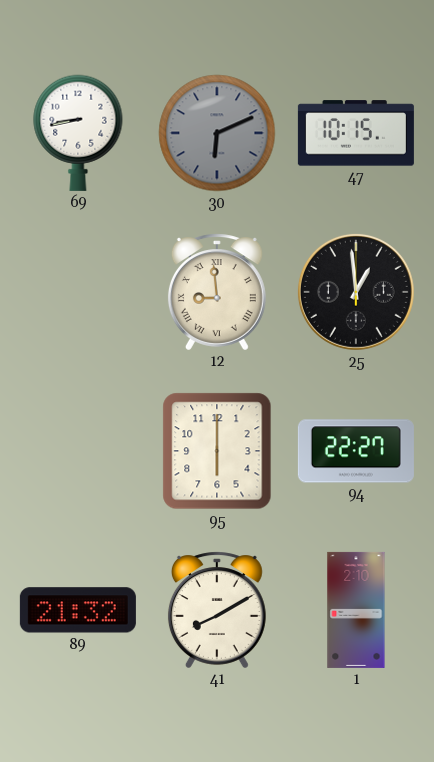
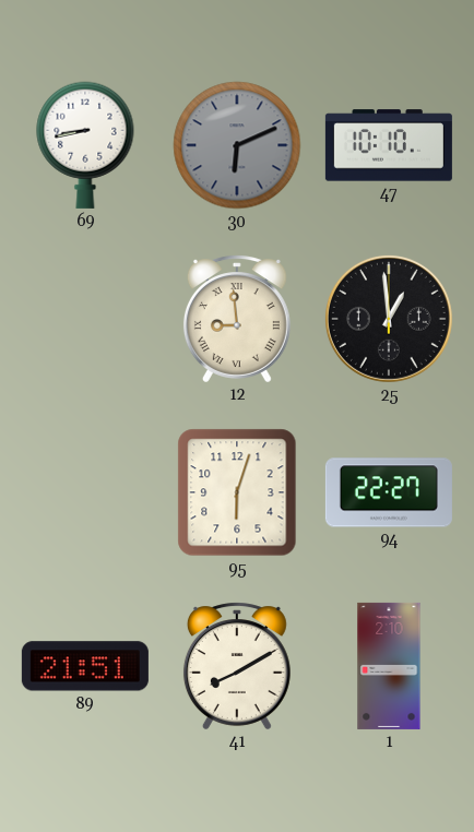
47: 10:15 -> 10:10 (389, 145)
95: 6:00 -> 6:03 (237, 492)
89: 21:32 -> 21:51 (85, 666)
